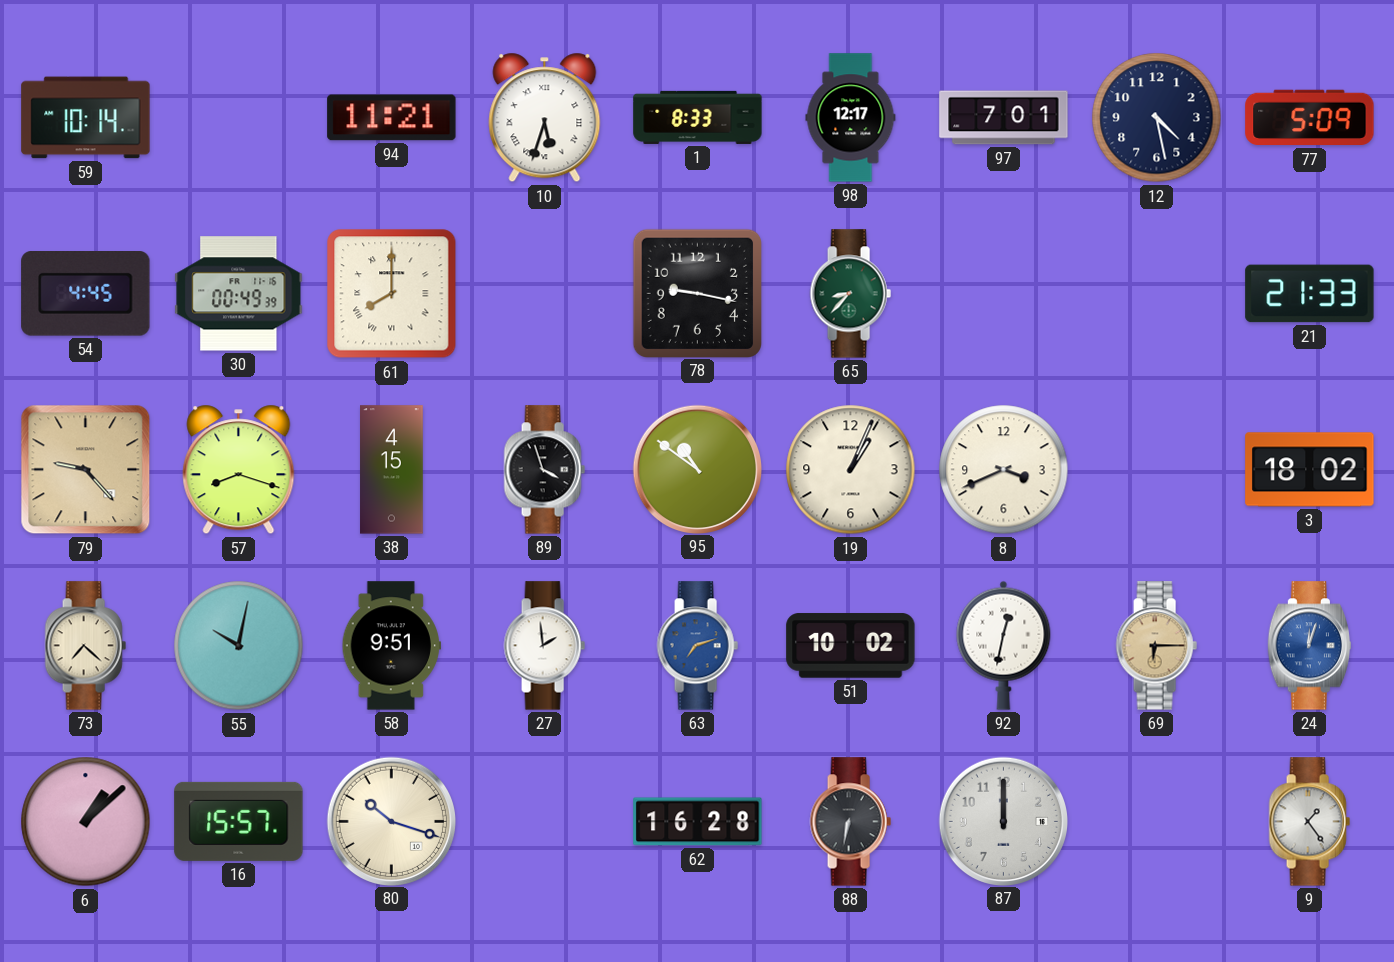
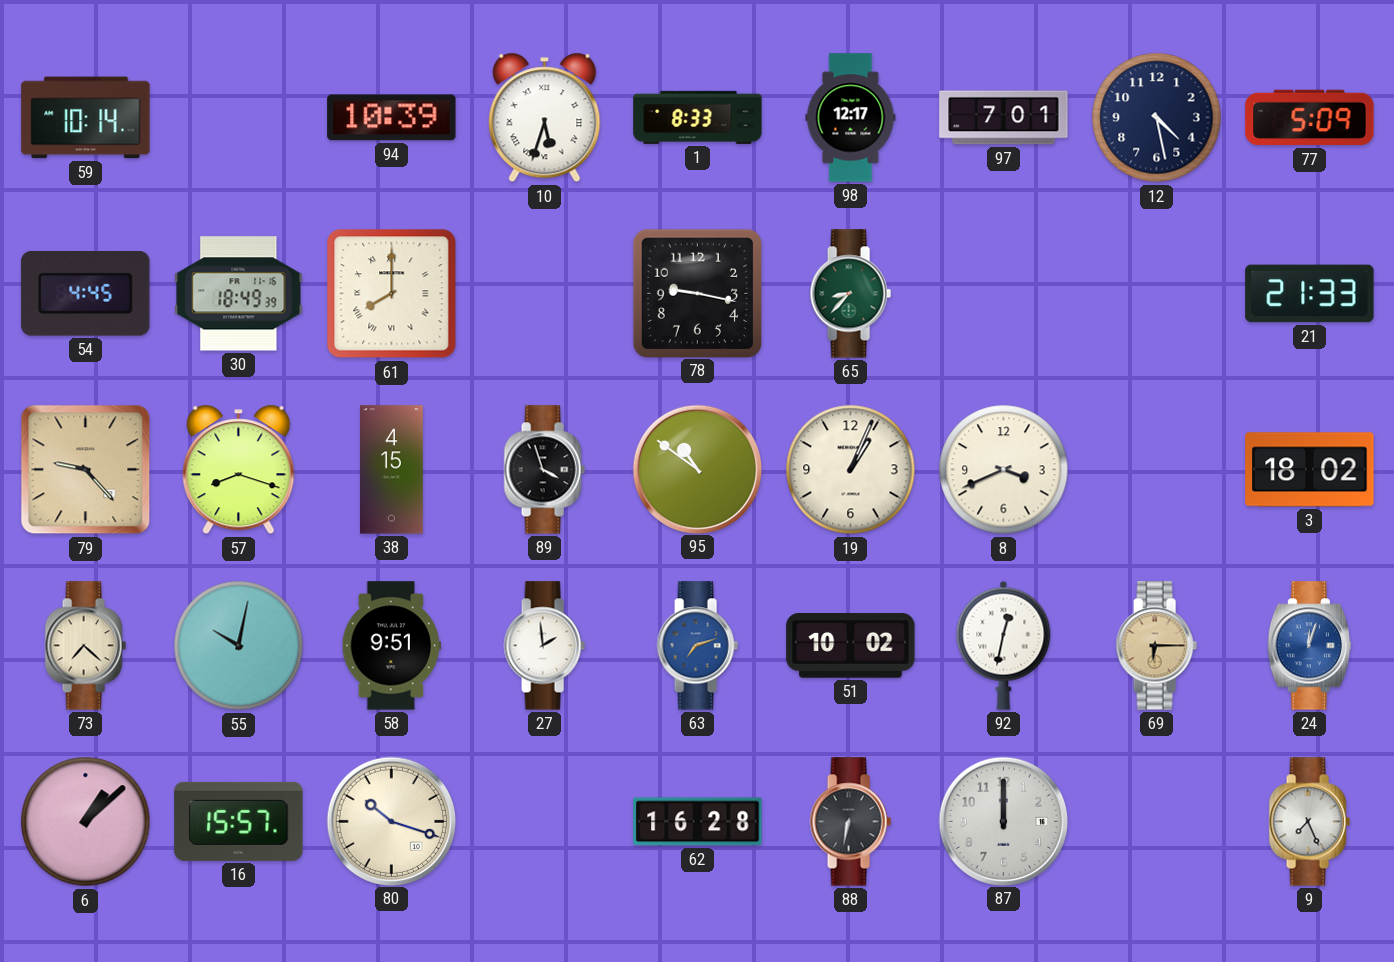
94: 11:21 -> 10:39 (392, 118)
30: 00:49 -> 18:49 (239, 294)
9: 1:24 -> 7:26 (1309, 822)
